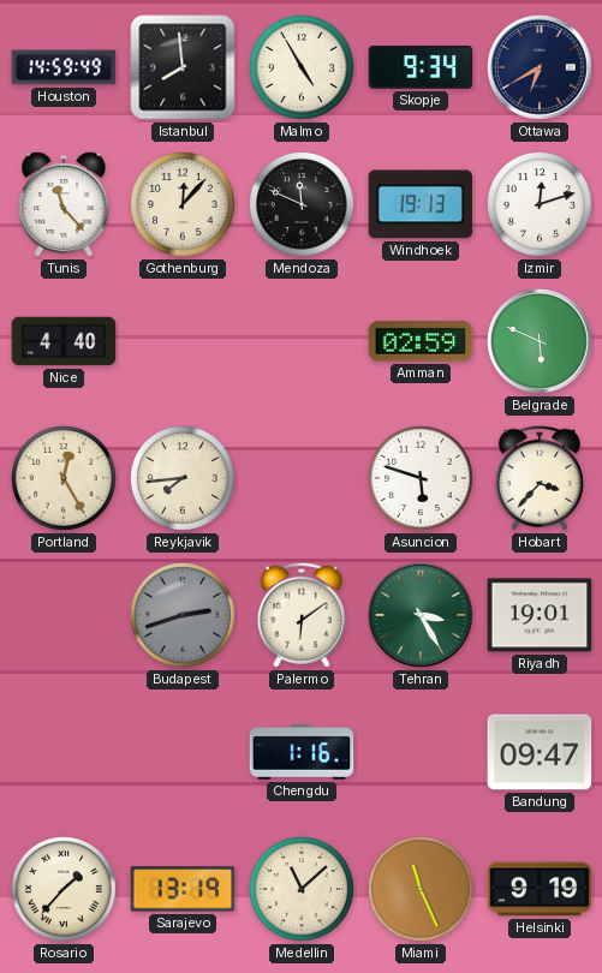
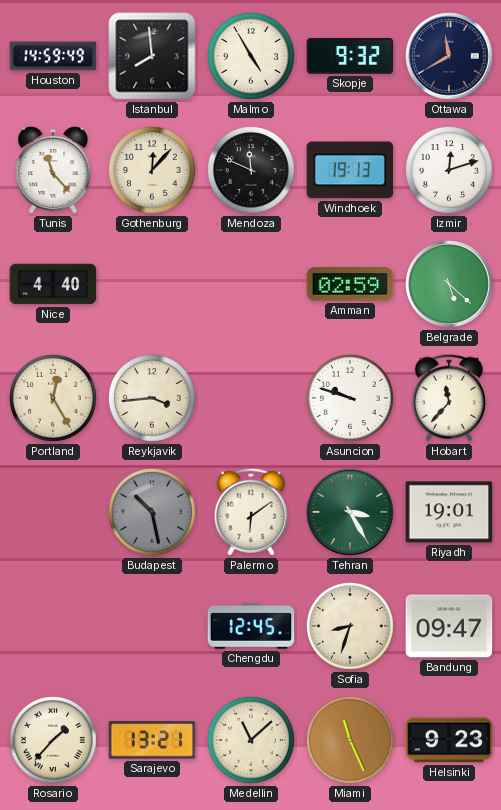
Skopje: 9:34 -> 9:32 (350, 57)
Ottawa: 6:40 -> 11:40 (450, 57)
Belgrade: 5:49 -> 5:22 (450, 285)
Reykjavik: 7:44 -> 3:44 (153, 399)
Asuncion: 5:48 -> 9:48 (351, 399)
Hobart: 3:37 -> 11:37 (449, 398)
Budapest: 2:42 -> 10:28 (153, 513)
Chengdu: 1:16 -> 12:45 (251, 626)
Sofia: none -> 8:33 (351, 627)
Sarajevo: 13:19 -> 13:21 (152, 740)
Helsinki: 9:19 -> 9:23 (449, 740)
